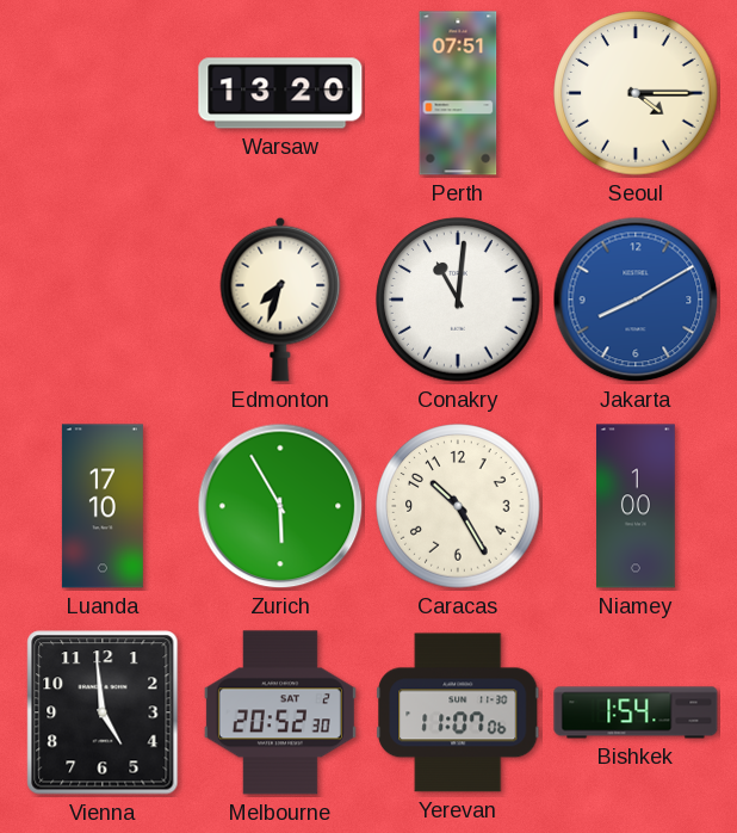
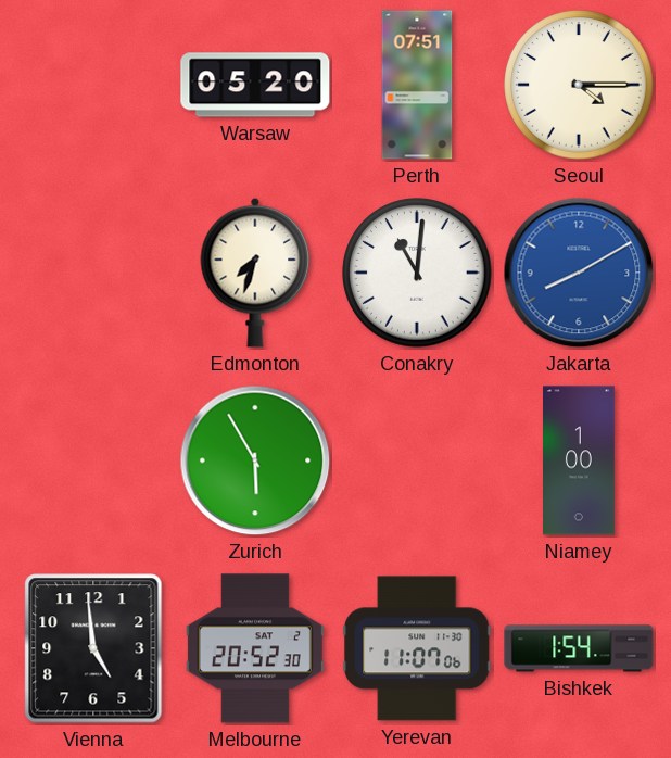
Warsaw: 13:20 -> 05:20 (255, 85)
Luanda: 17:10 -> none (103, 506)
Caracas: 10:25 -> none (458, 506)
